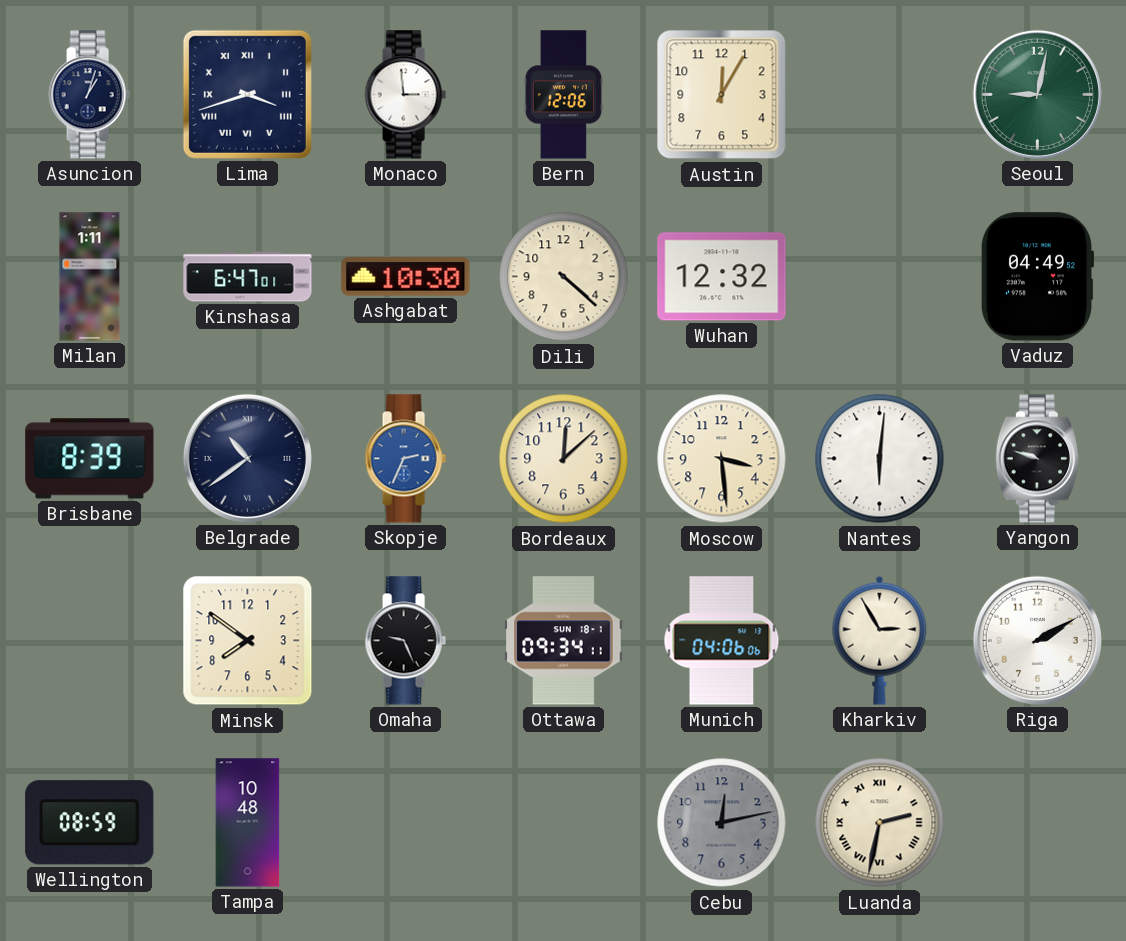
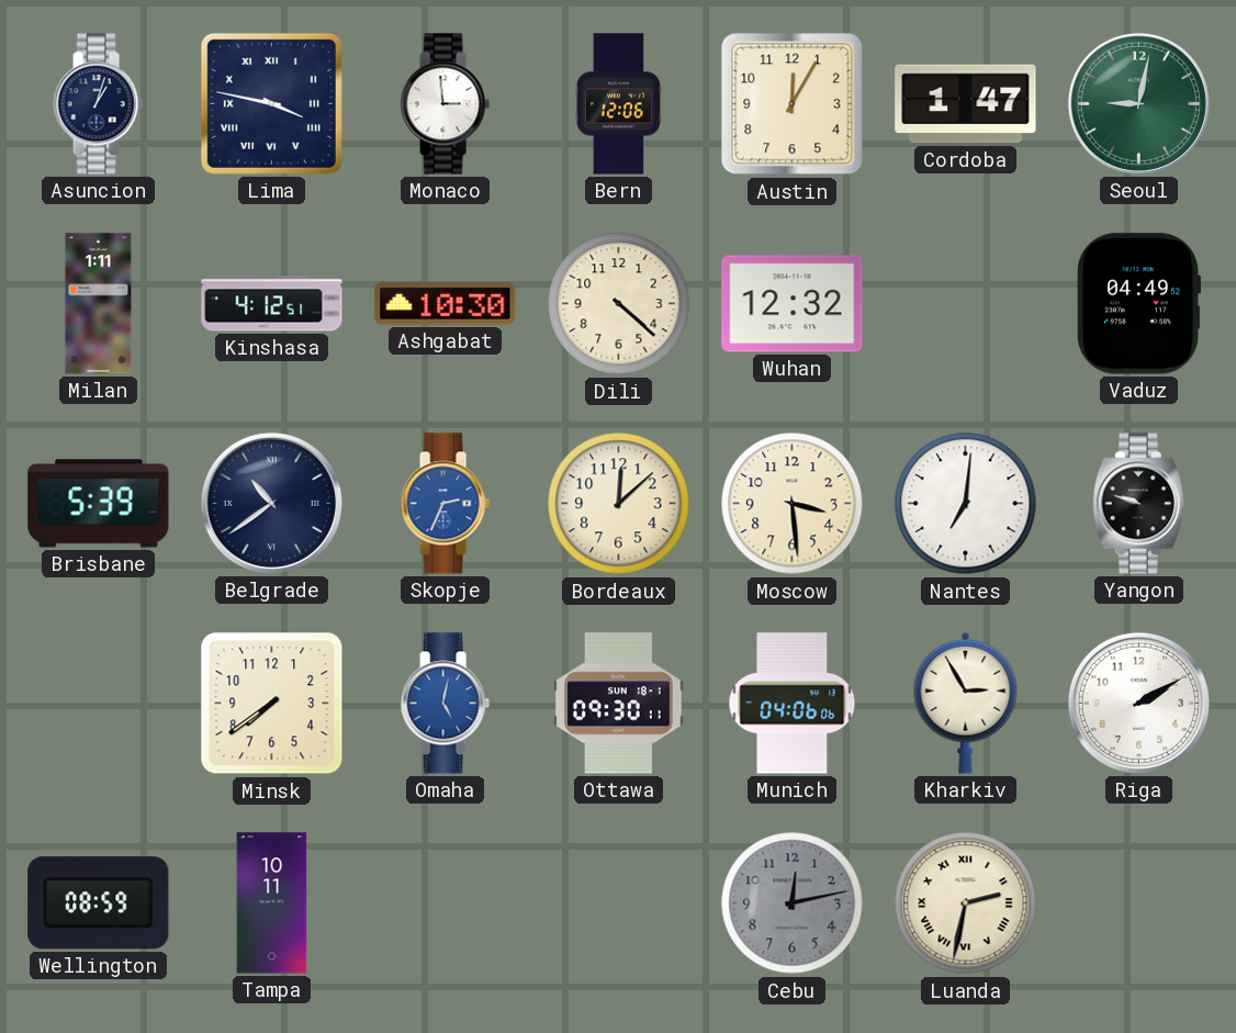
Lima: 3:42 -> 3:47 (271, 103)
Cordoba: none -> 1:47 (966, 104)
Kinshasa: 6:47 -> 4:12 (272, 304)
Brisbane: 8:39 -> 5:39 (99, 504)
Nantes: 6:01 -> 7:01 (966, 504)
Minsk: 7:51 -> 7:39 (272, 704)
Omaha: 9:26 -> 5:02 (445, 704)
Omaha dial: black -> blue (445, 704)
Ottawa: 09:34 -> 09:30 (619, 704)
Tampa: 10:48 -> 10:11 (272, 903)
